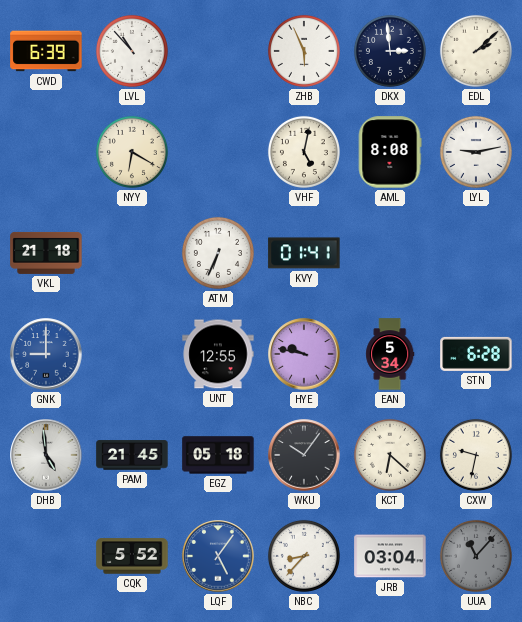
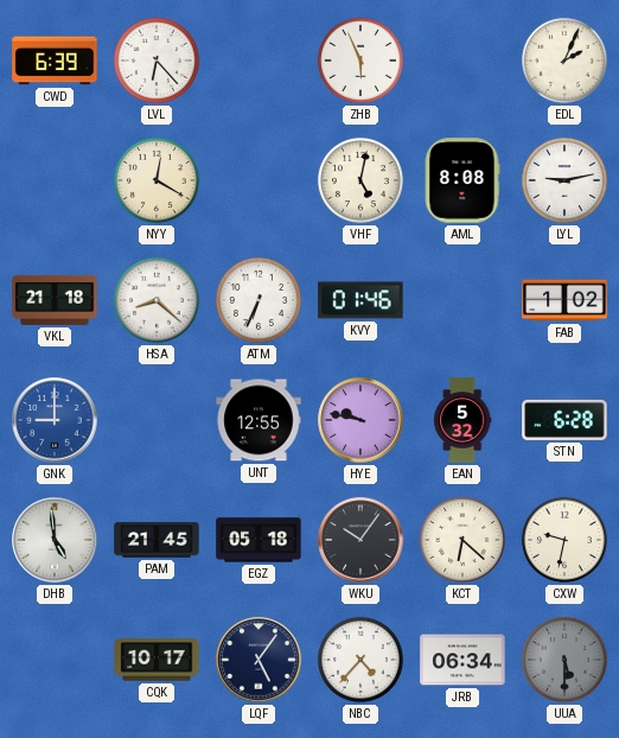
LVL: 10:53 -> 6:23 (157, 61)
DKX: 2:59 -> none (390, 51)
EDL: 2:08 -> 2:04 (564, 61)
NYY: 6:20 -> 12:20 (157, 180)
HSA: none -> 8:22 (157, 300)
KVY: 01:41 -> 01:46 (360, 300)
FAB: none -> 1:02 (564, 300)
EAN: 5:34 -> 5:32 (462, 420)
CQK: 5:52 -> 10:17 (157, 660)
LQF dial: blue -> navy (259, 660)
NBC: 8:37 -> 4:37 (360, 660)
JRB: 03:04 -> 06:34 (462, 660)
UUA: 11:07 -> 5:30 (564, 660)
